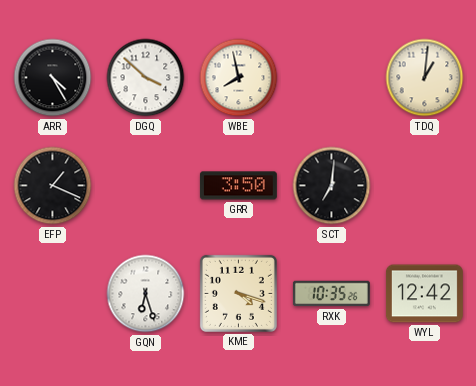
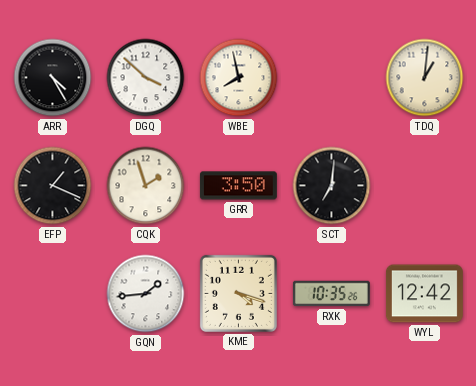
CQK: none -> 1:57 (146, 186)
GQN: 6:27 -> 1:44 (146, 294)
